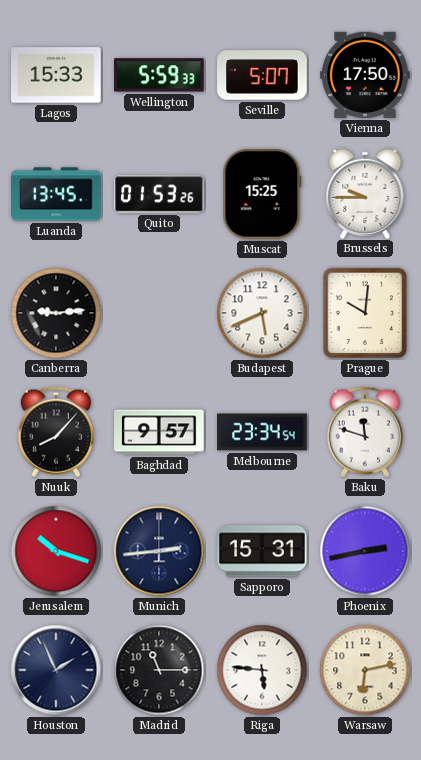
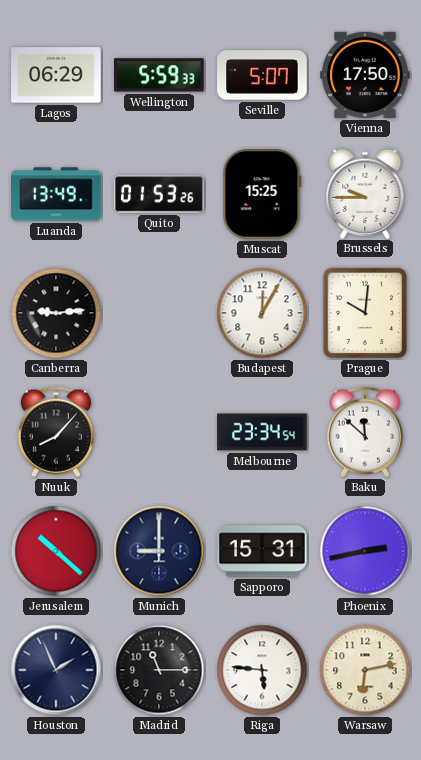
Lagos: 15:33 -> 06:29 (56, 75)
Luanda: 13:45 -> 13:49 (56, 194)
Budapest: 5:41 -> 12:05 (262, 313)
Baghdad: 9:57 -> none (159, 432)
Baku: 11:48 -> 11:52 (365, 432)
Jerusalem: 10:18 -> 10:22 (56, 551)
Munich: 2:44 -> 9:00 (159, 551)
